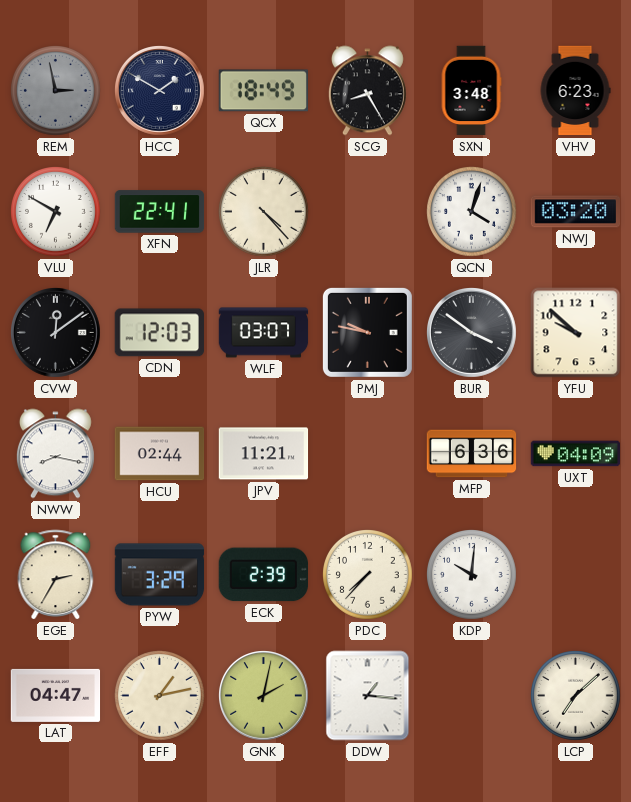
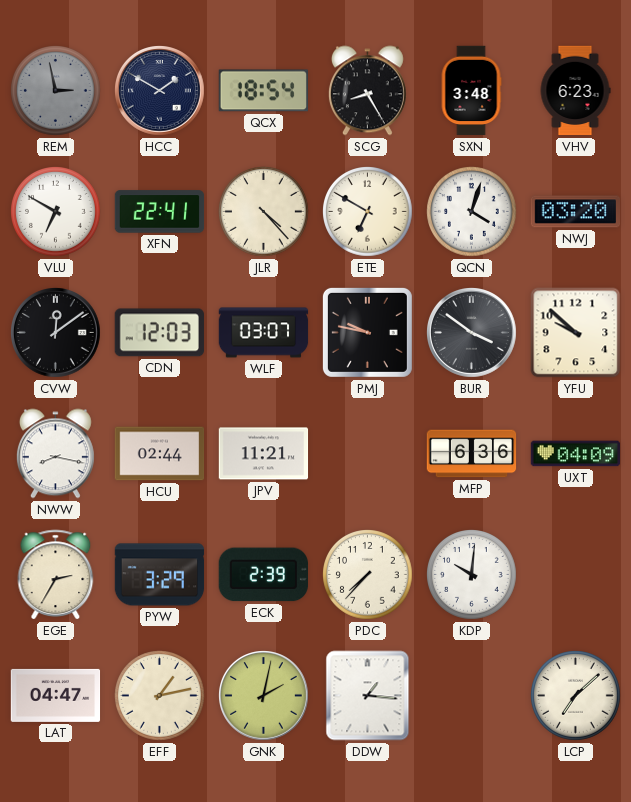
QCX: 18:49 -> 18:54 (263, 91)
ETE: none -> 6:50 (368, 212)
